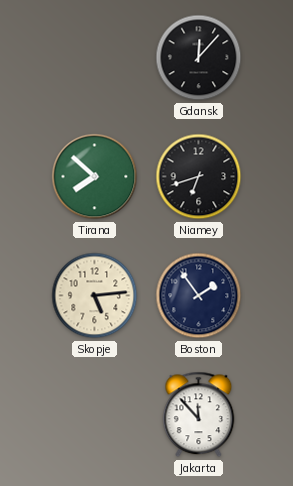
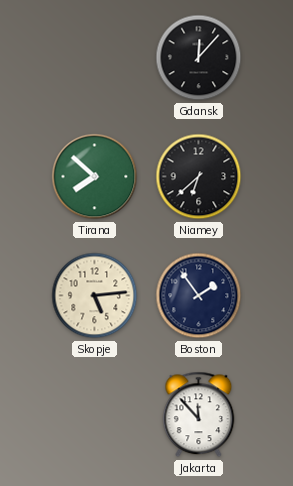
Niamey: 6:42 -> 6:38 (199, 177)
